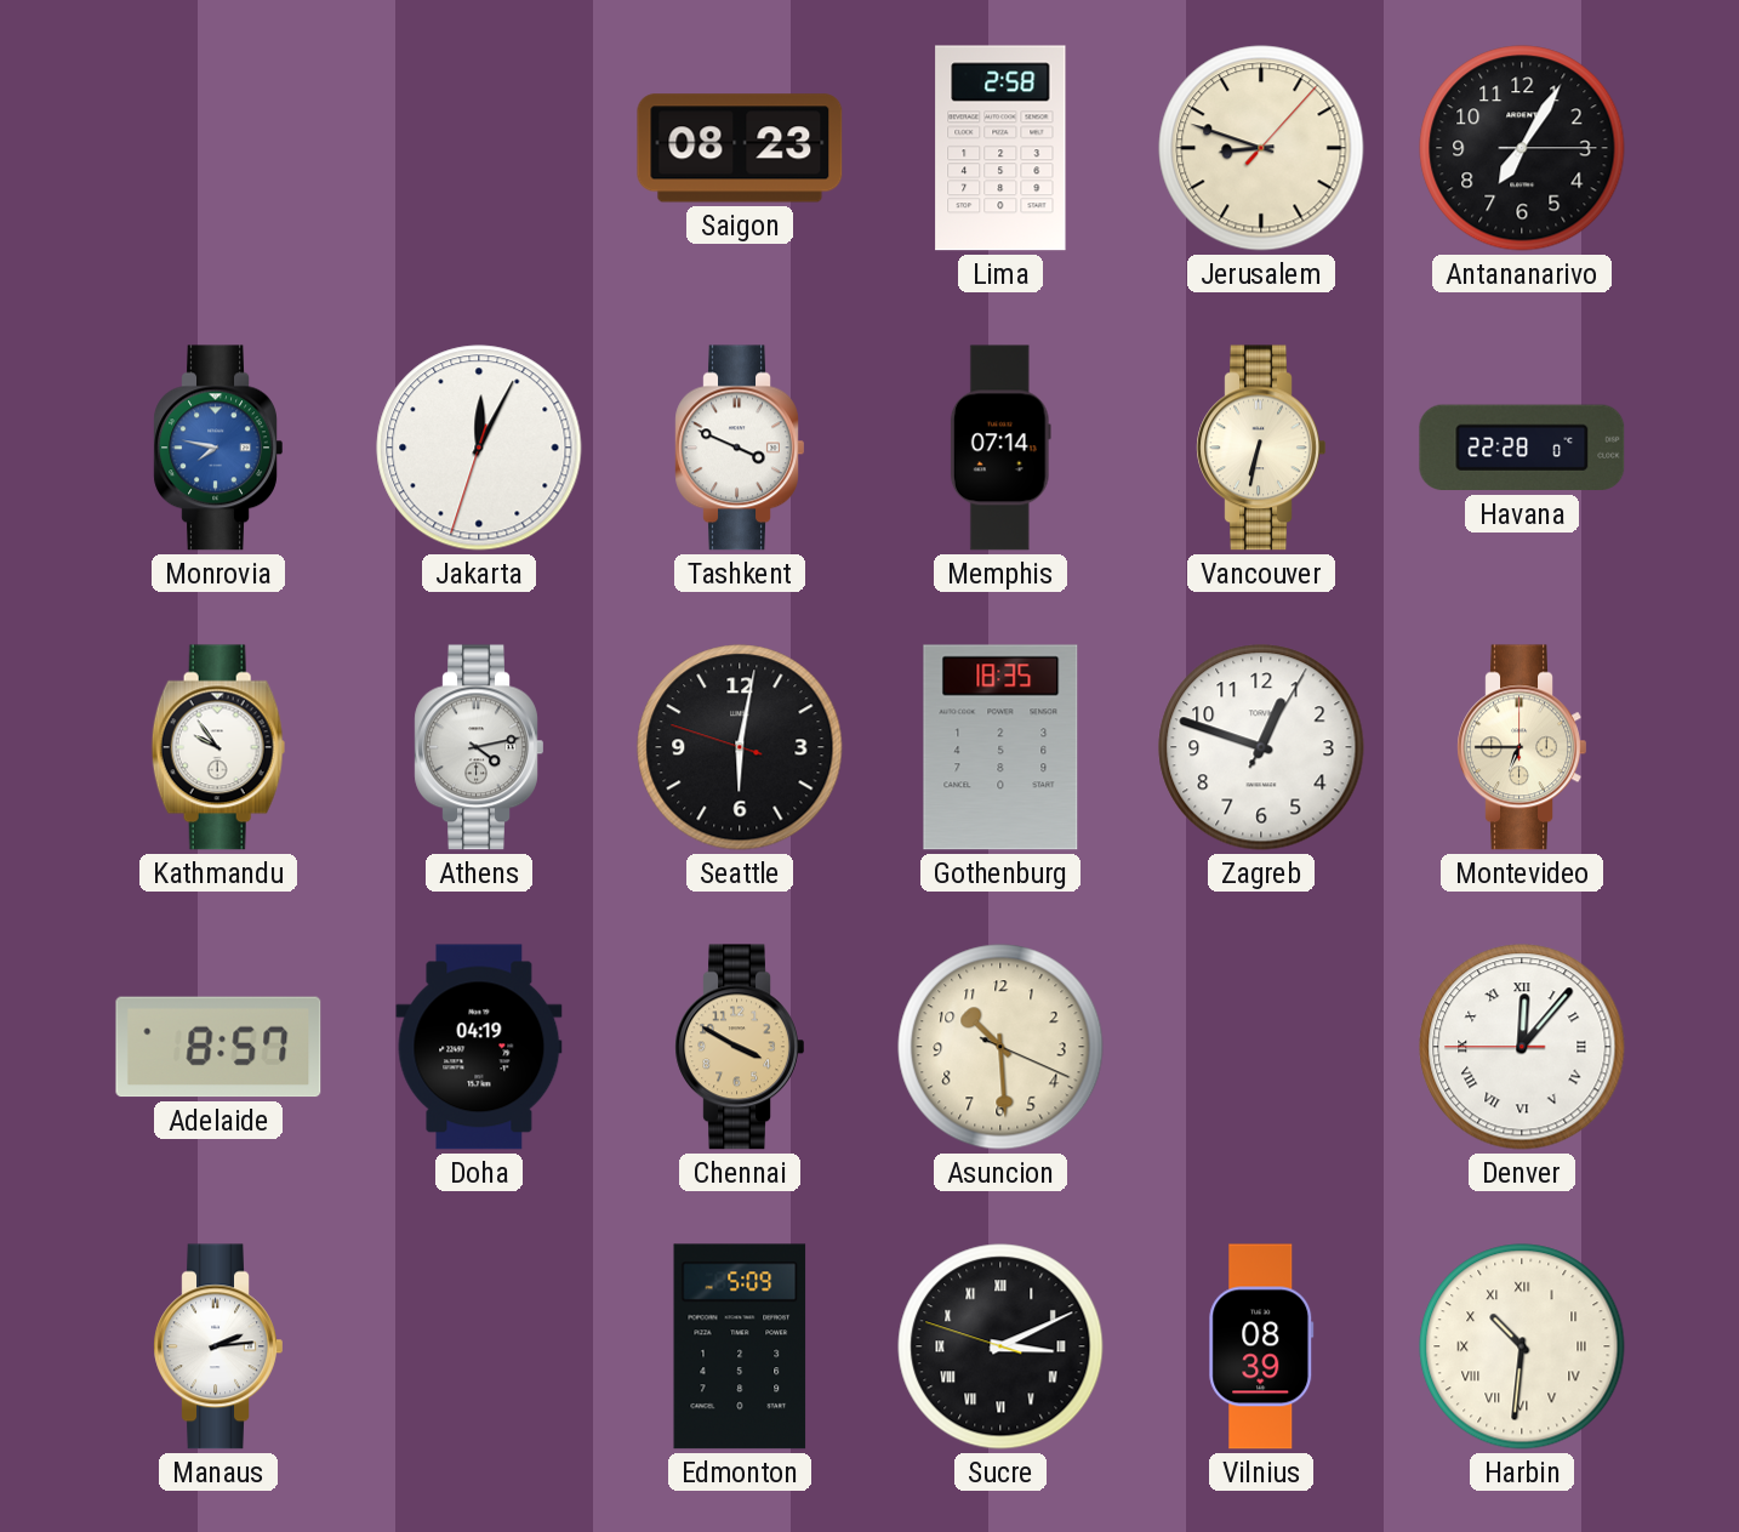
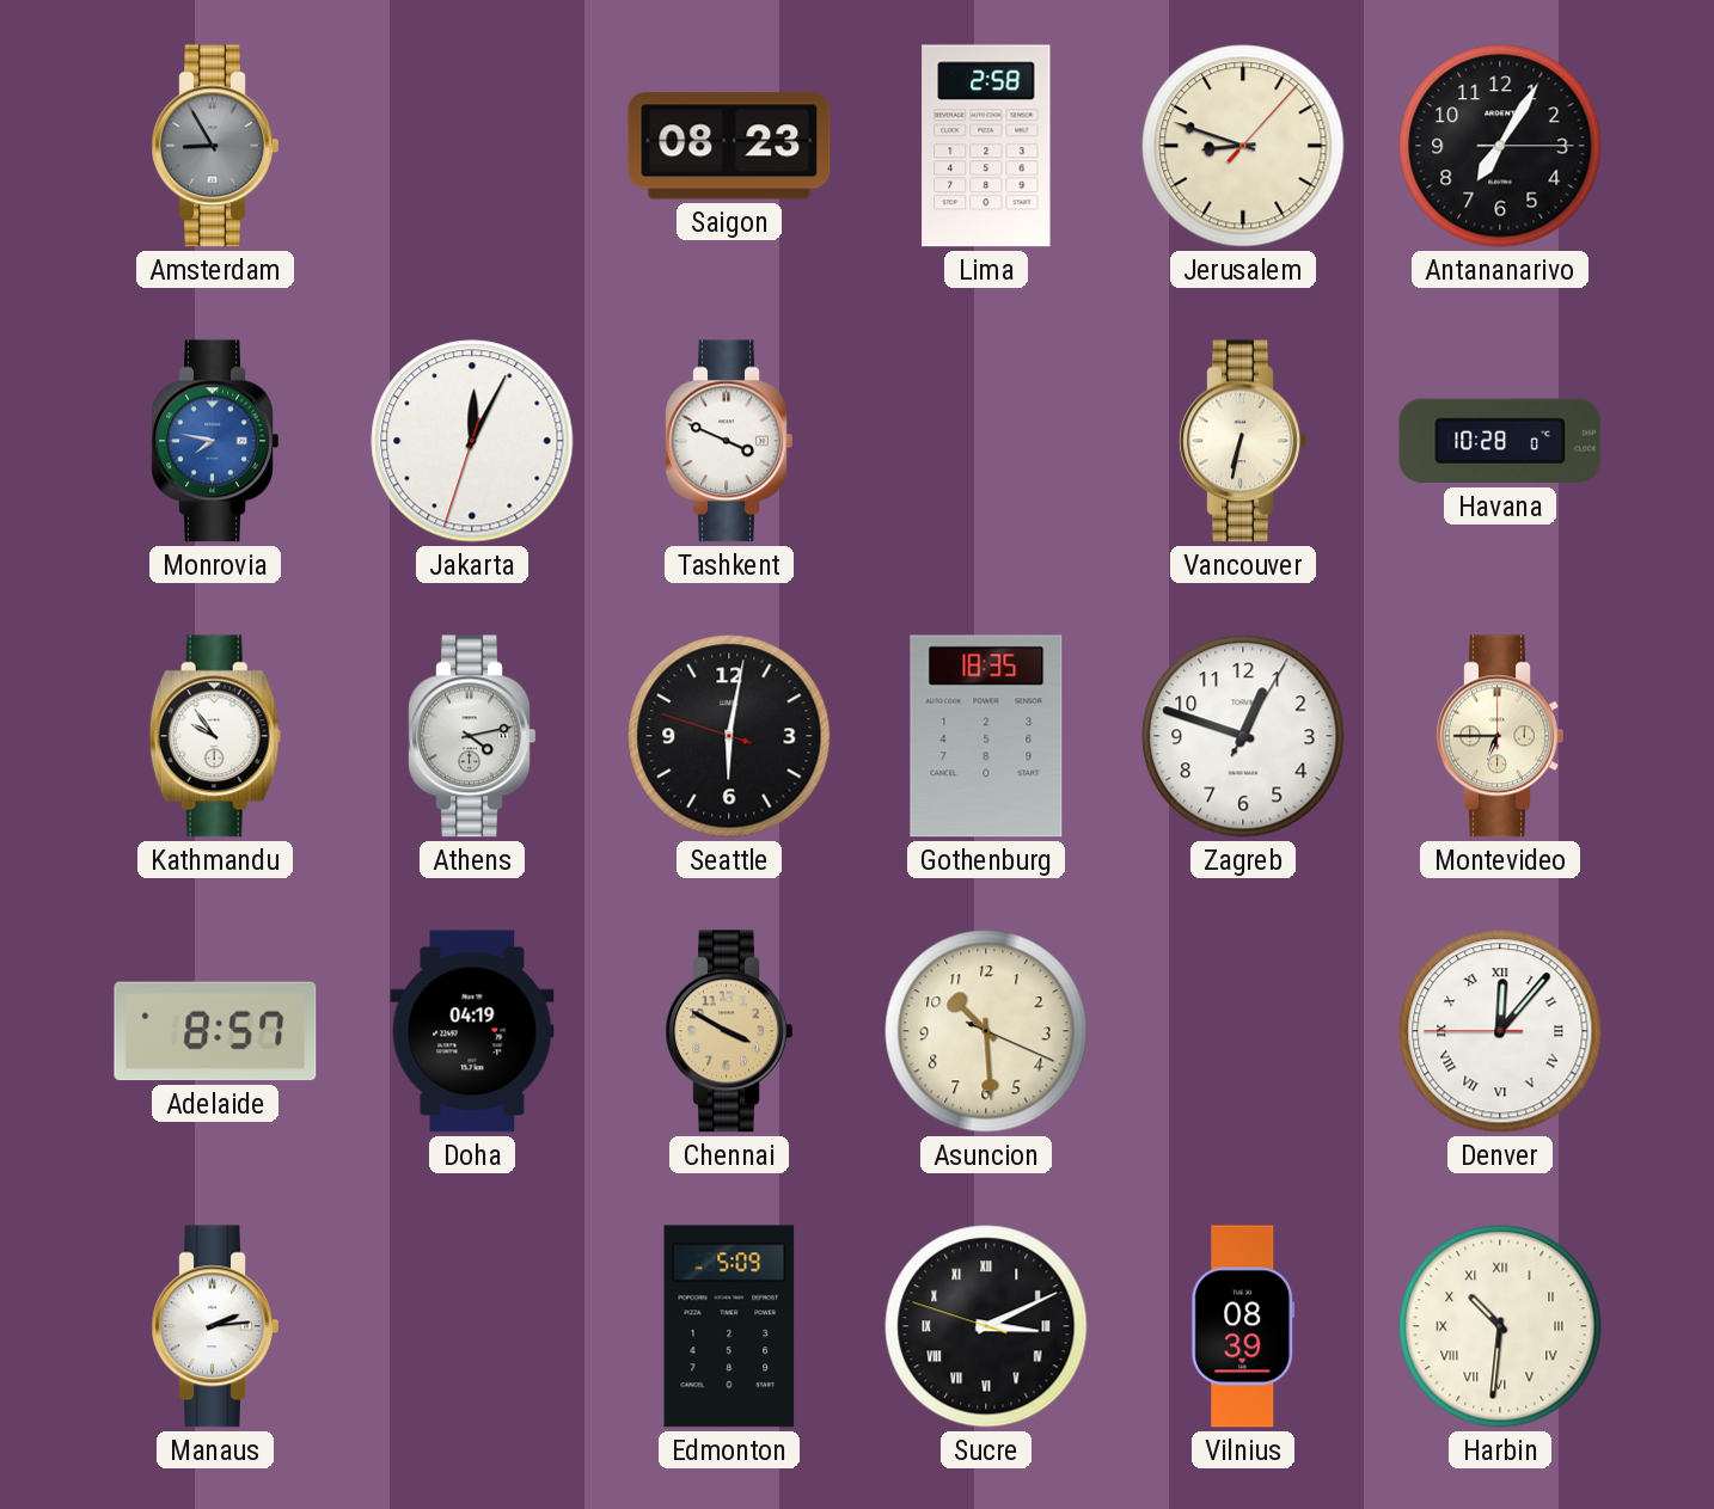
Amsterdam: none -> 8:55 (215, 146)
Memphis: 07:14 -> none (1000, 448)
Havana: 22:28 -> 10:28 (1500, 441)
